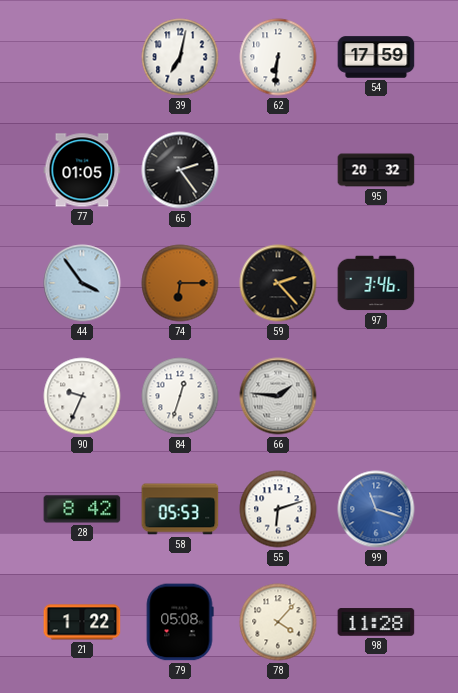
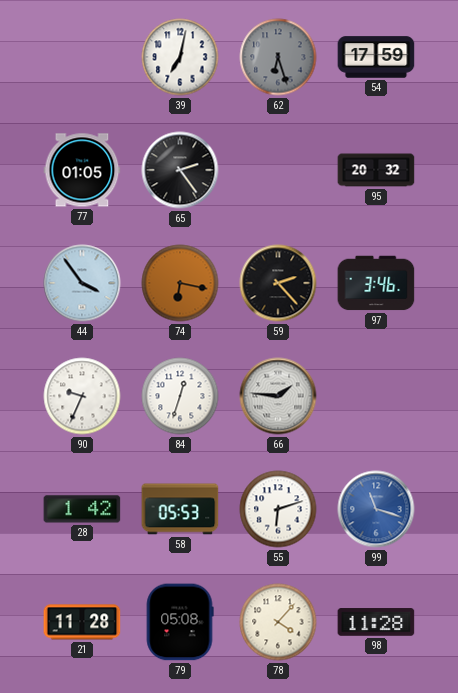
62: 6:31 -> 6:27 (278, 57)
62 dial: white -> grey (278, 57)
74: 6:15 -> 6:17 (180, 283)
28: 8:42 -> 1:42 (82, 509)
21: 1:22 -> 11:28 (82, 622)
